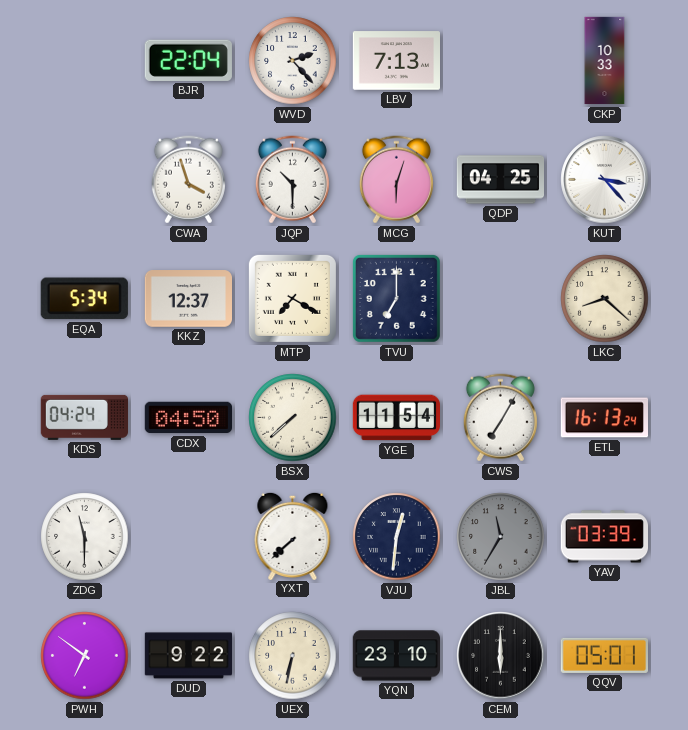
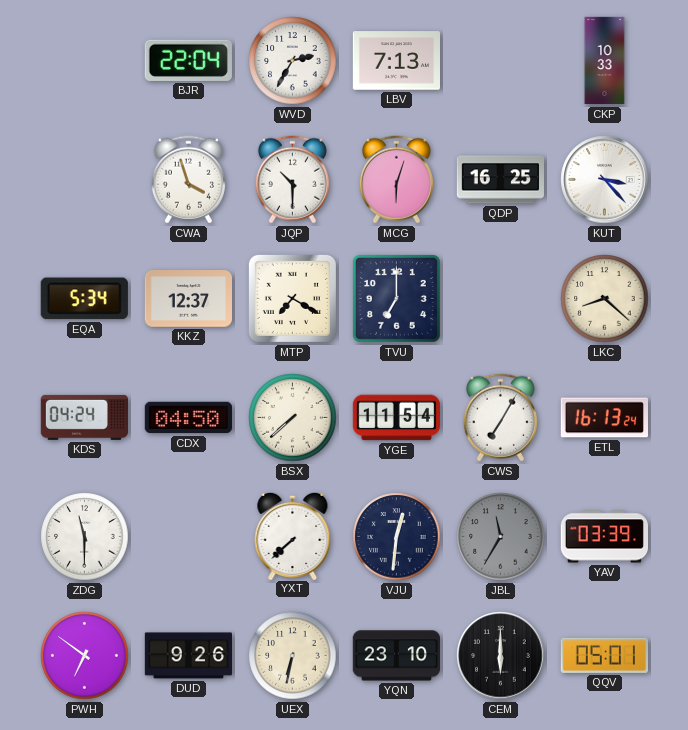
WVD: 2:23 -> 2:35 (293, 61)
QDP: 04:25 -> 16:25 (500, 180)
DUD: 9:22 -> 9:26 (188, 656)
